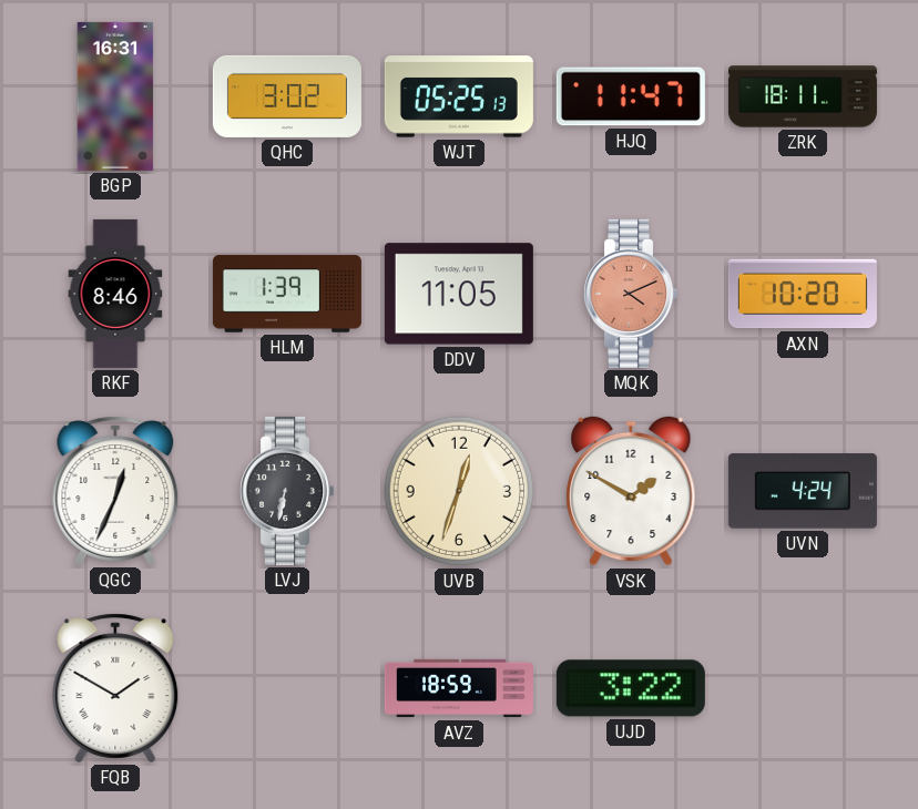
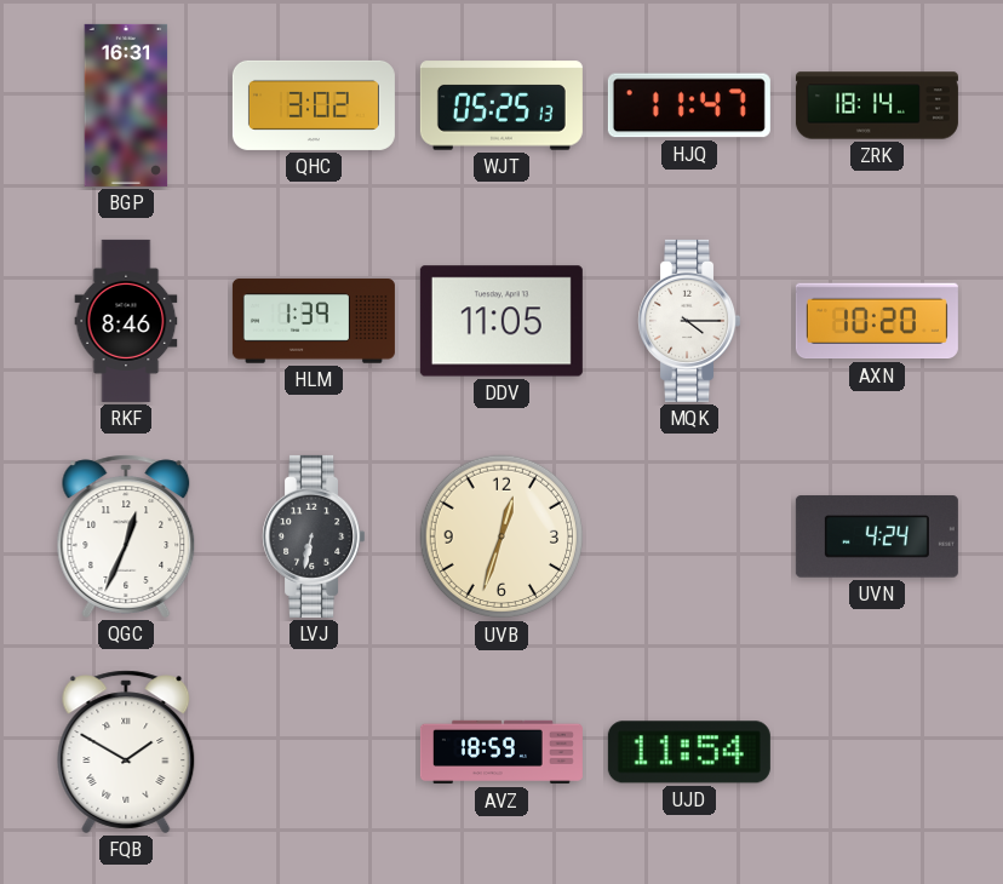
ZRK: 18:11 -> 18:14 (877, 105)
MQK: 4:11 -> 4:15 (689, 321)
MQK dial: salmon -> white (689, 321)
VSK: 1:50 -> none (631, 491)
UJD: 3:22 -> 11:54 (689, 752)
